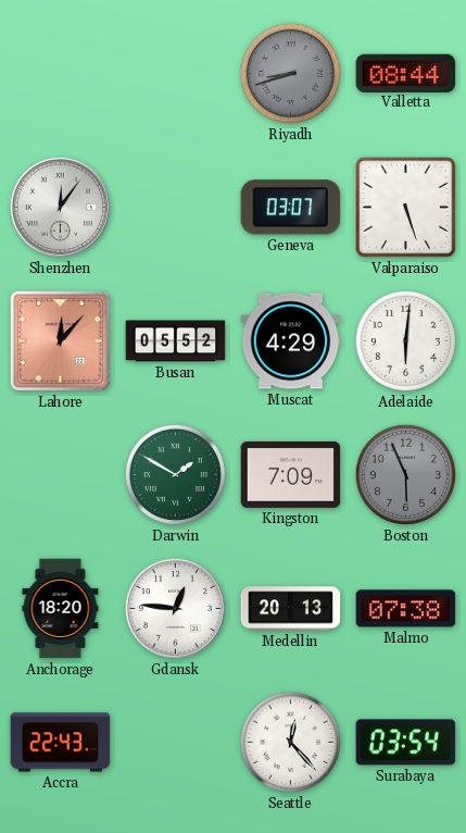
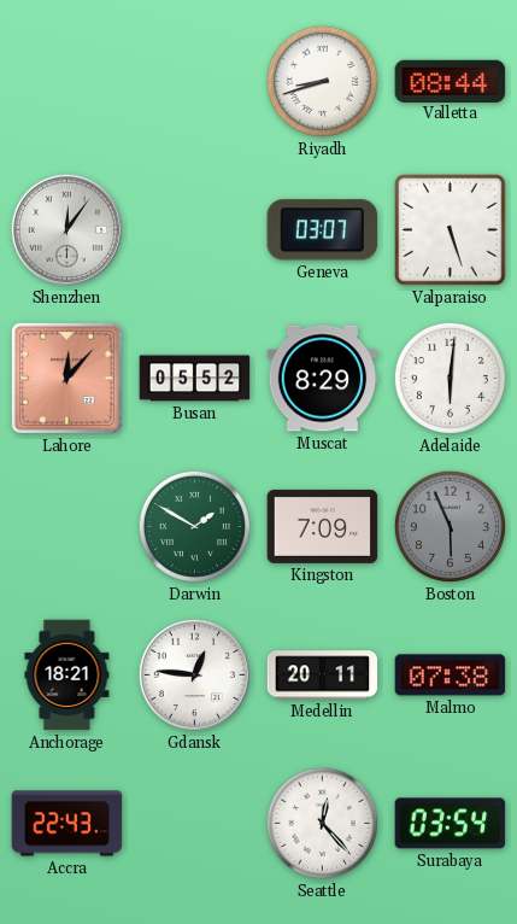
Riyadh dial: grey -> white (322, 81)
Muscat: 4:29 -> 8:29 (323, 379)
Anchorage: 18:20 -> 18:21 (67, 676)
Medellin: 20:13 -> 20:11 (323, 676)
